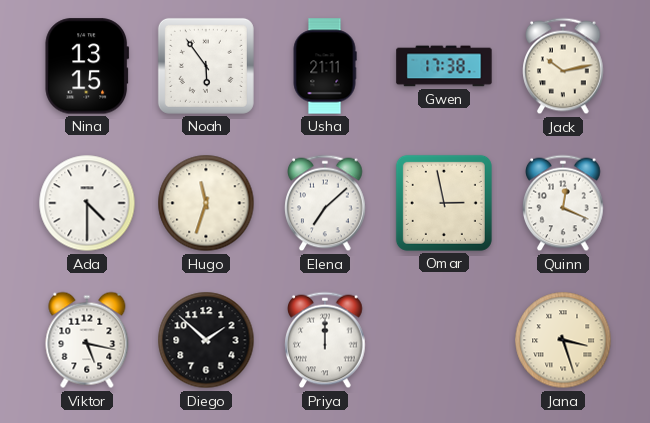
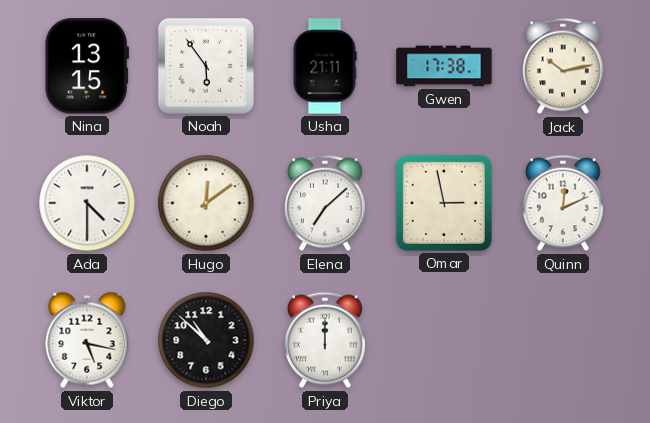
Hugo: 11:33 -> 12:09 (206, 203)
Quinn: 12:19 -> 12:11 (563, 203)
Diego: 1:52 -> 10:52 (206, 340)
Jana: 3:27 -> none (563, 340)
